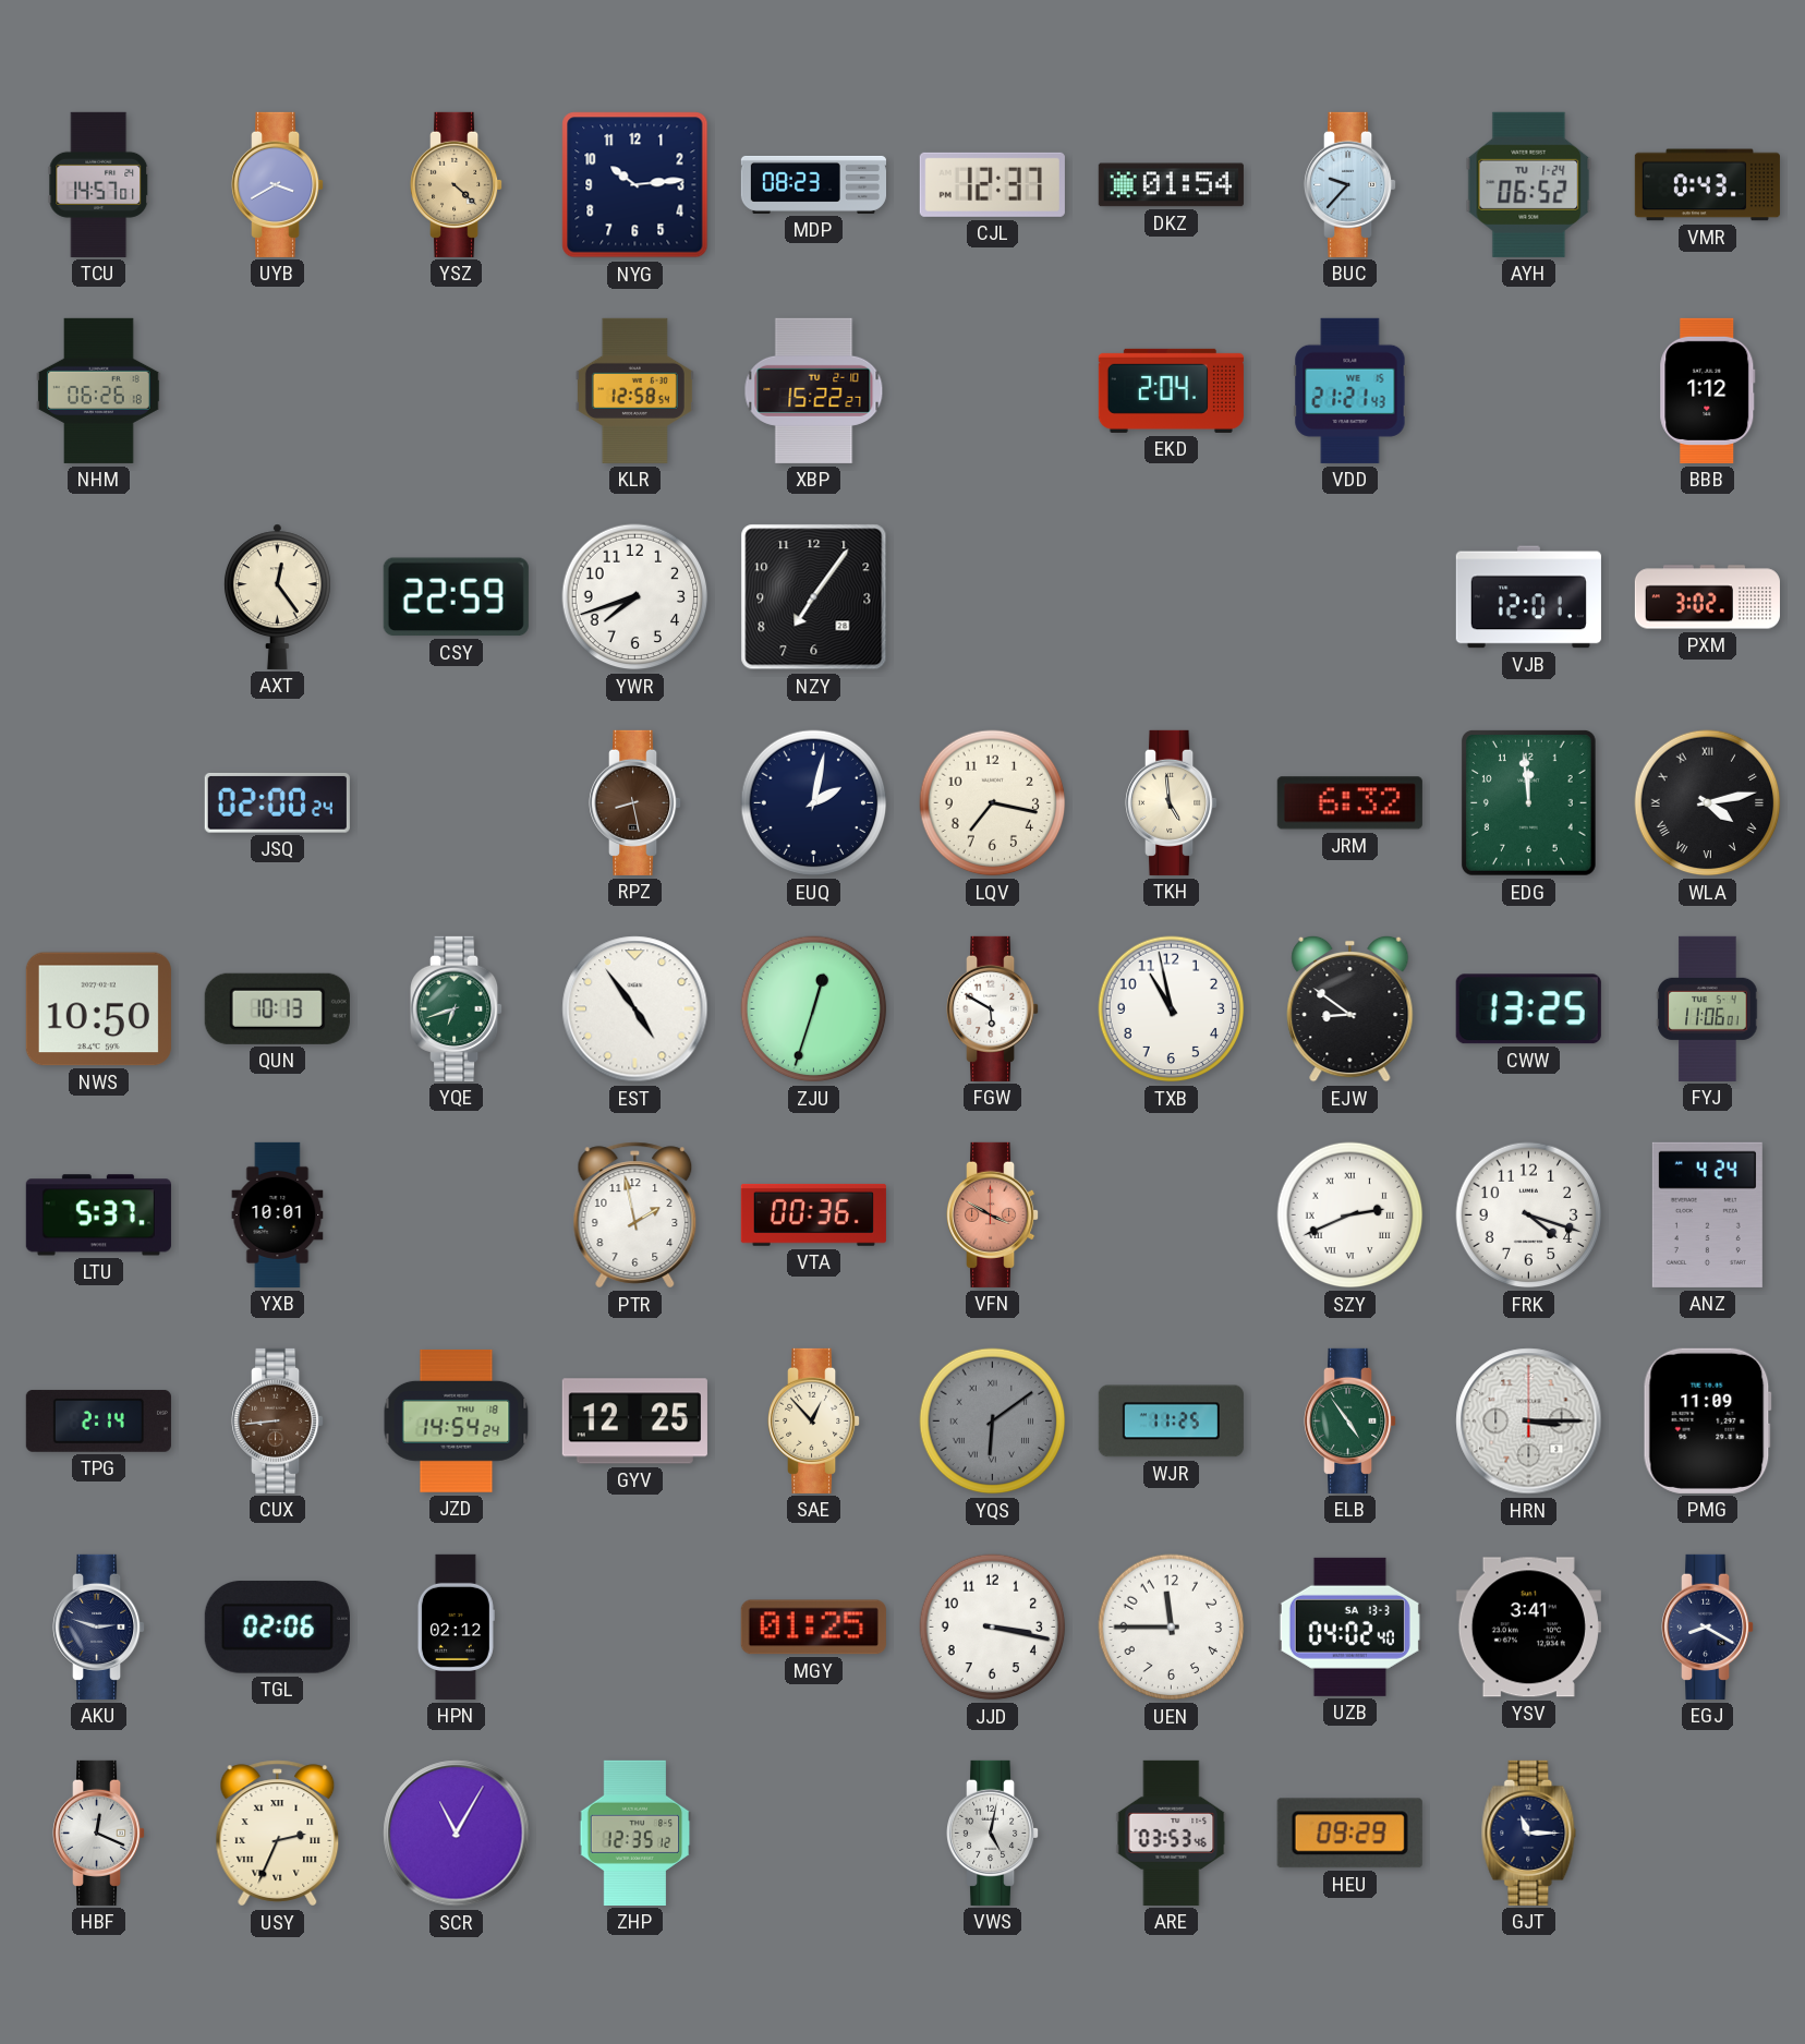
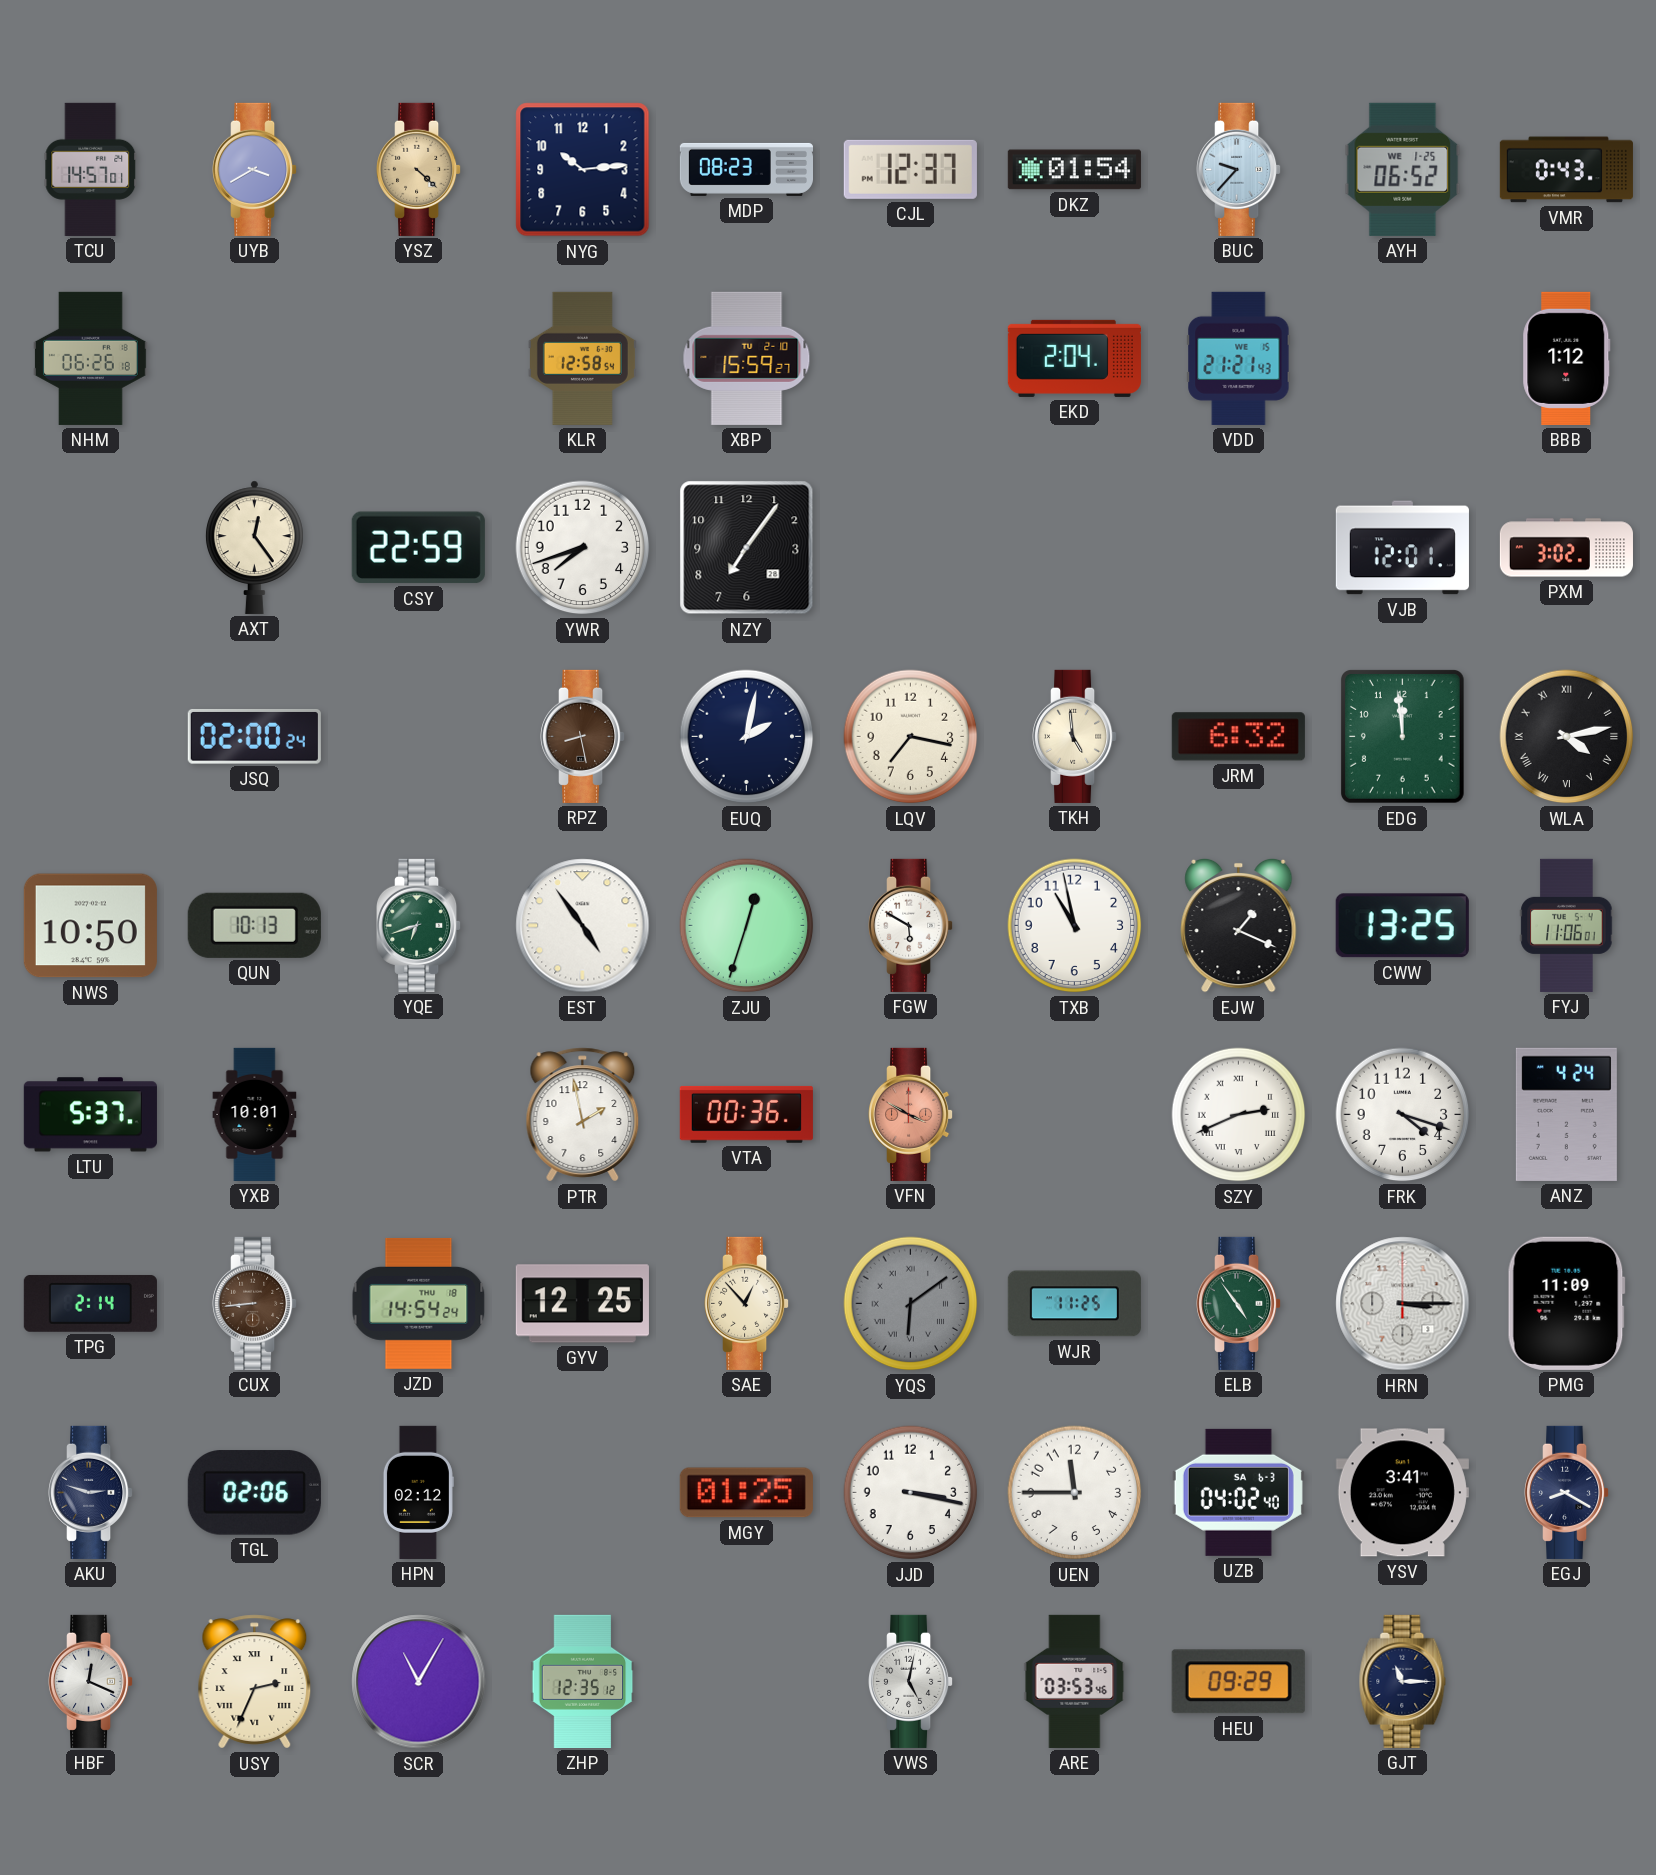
AYH date: TU 1-24 -> WE 1-25 (1403, 169)
XBP: 15:22 -> 15:59 (747, 358)
EJW: 8:51 -> 1:19 (1239, 925)
UZB date: SA 13-3 -> SA 6-3 (1238, 1492)
